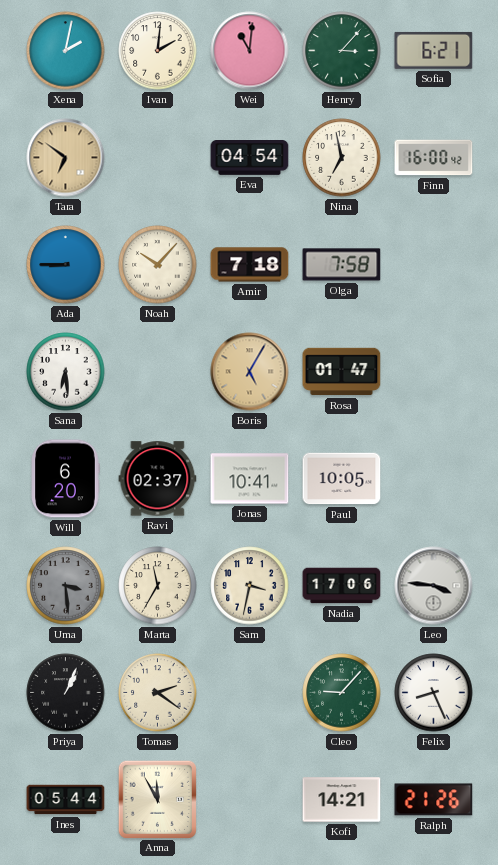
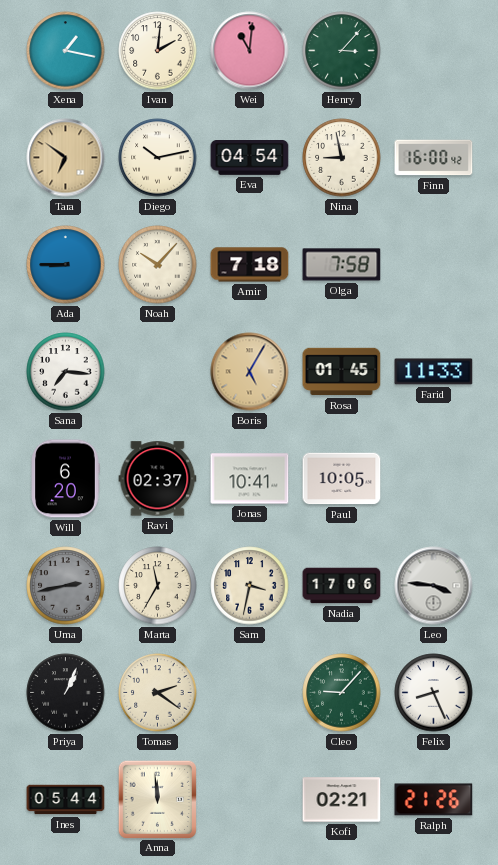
Xena: 2:02 -> 1:17 (66, 51)
Sofia: 6:21 -> none (434, 50)
Diego: none -> 10:13 (158, 158)
Nina: 6:58 -> 8:58 (342, 158)
Sana: 6:29 -> 7:16 (66, 372)
Rosa: 01:47 -> 01:45 (342, 372)
Farid: none -> 11:33 (434, 372)
Uma: 3:29 -> 2:43 (66, 586)
Anna: 11:55 -> 11:59 (157, 799)
Kofi: 14:21 -> 02:21 (342, 800)
